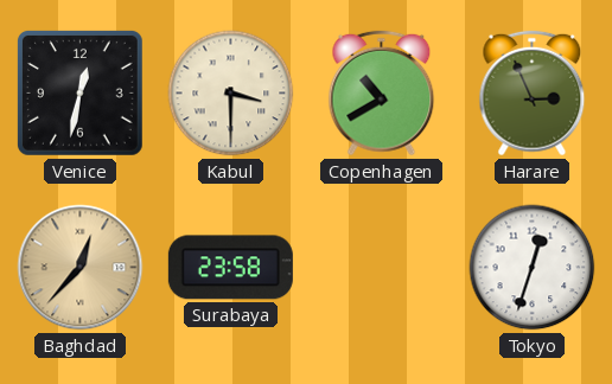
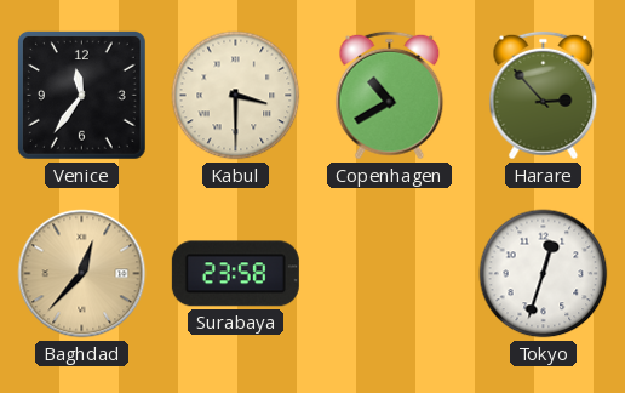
Venice: 12:32 -> 11:36 (81, 95)
Harare: 2:56 -> 2:53 (544, 96)
